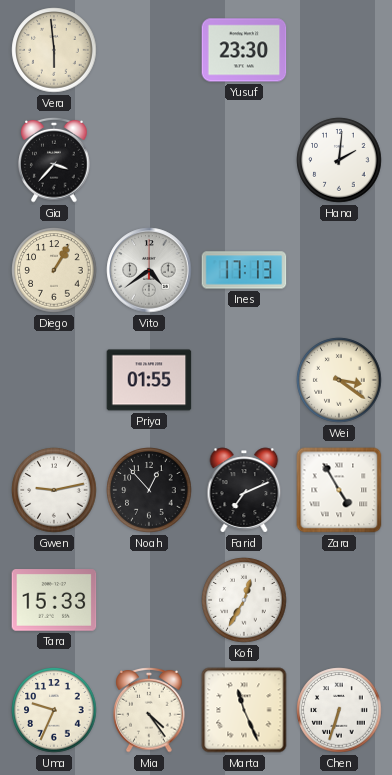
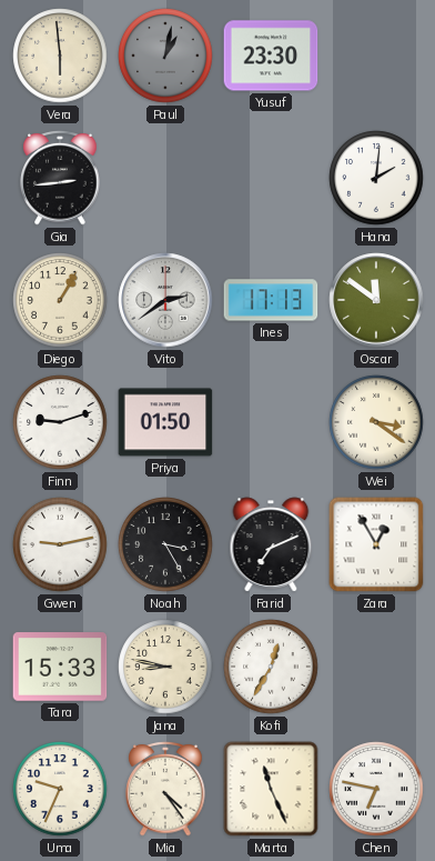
Paul: none -> 1:02 (165, 56)
Gia: 3:37 -> 2:44 (60, 178)
Vito: 4:39 -> 2:39 (165, 300)
Oscar: none -> 11:51 (376, 300)
Finn: none -> 9:12 (60, 422)
Priya: 01:55 -> 01:50 (165, 422)
Noah: 12:53 -> 3:25 (165, 544)
Zara: 4:55 -> 12:55 (376, 544)
Jana: none -> 8:47 (165, 667)
Chen: 6:33 -> 6:47 (376, 789)
